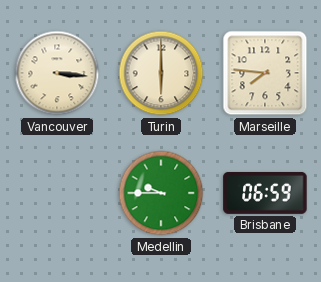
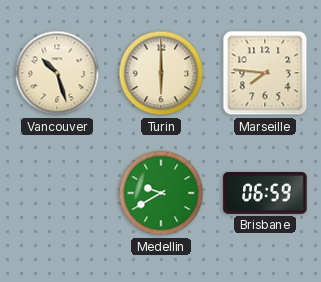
Vancouver: 3:16 -> 10:27 (57, 73)
Medellin: 9:45 -> 9:40 (161, 193)
